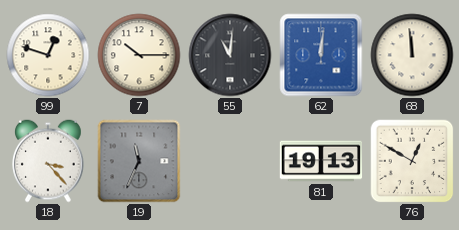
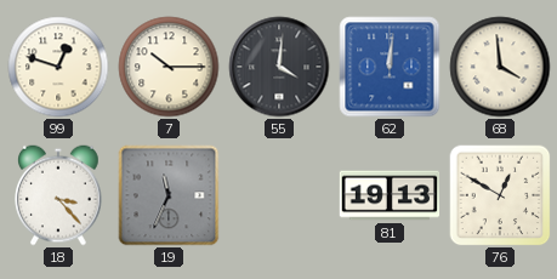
55: 11:01 -> 4:01 (279, 67)
68: 11:59 -> 3:59 (500, 67)
